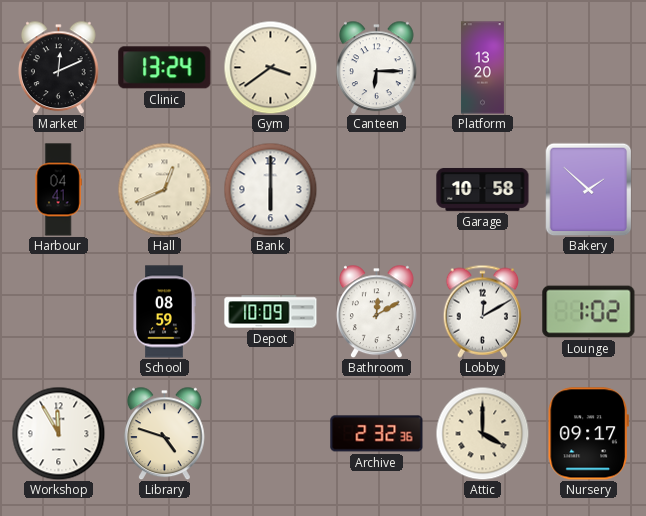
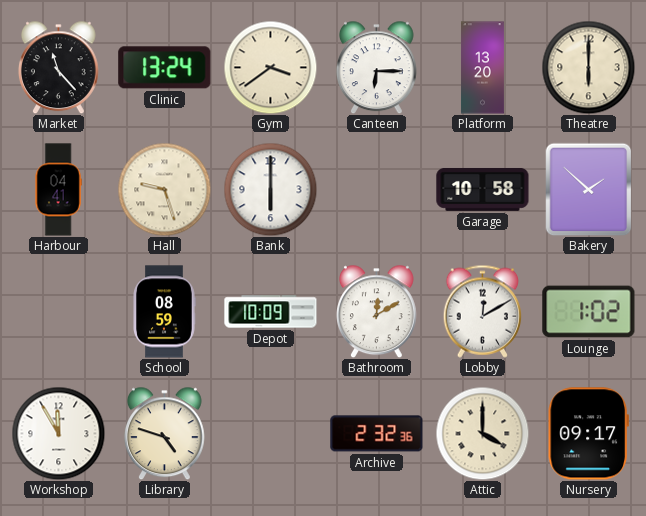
Market: 12:11 -> 11:23 (58, 67)
Theatre: none -> 6:00 (588, 67)
Hall: 12:41 -> 9:27 (164, 189)
